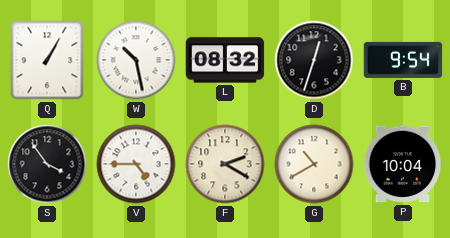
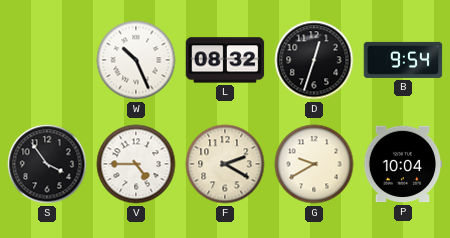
Q: 1:05 -> none (47, 60)
W: 10:28 -> 10:26 (136, 60)
G: 10:40 -> 9:40 (314, 164)
